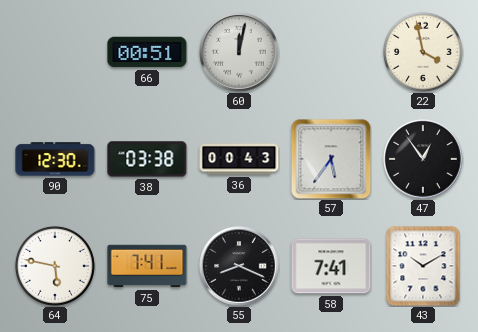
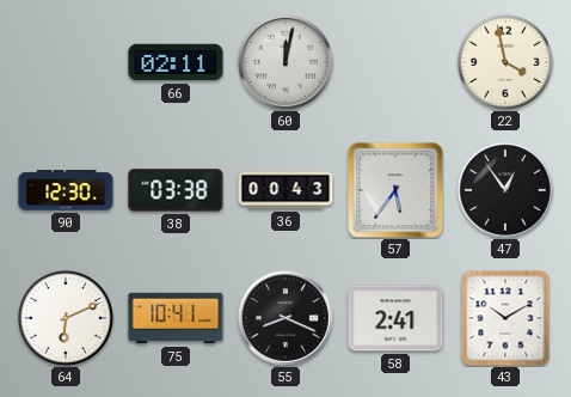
66: 00:51 -> 02:11 (176, 62)
64: 5:47 -> 6:11 (66, 318)
75: 7:41 -> 10:41 (176, 318)
58: 7:41 -> 2:41 (395, 318)
